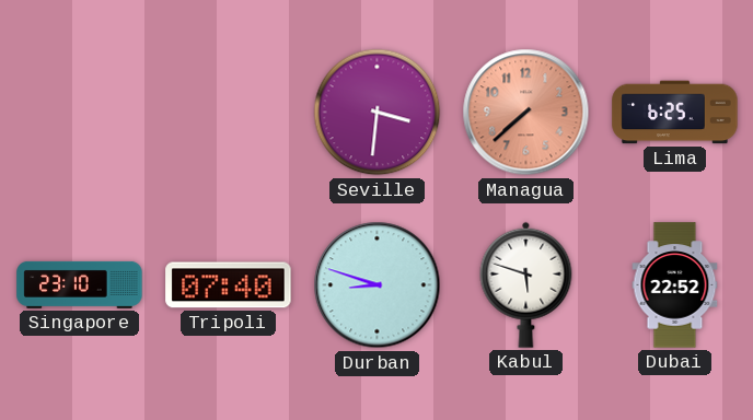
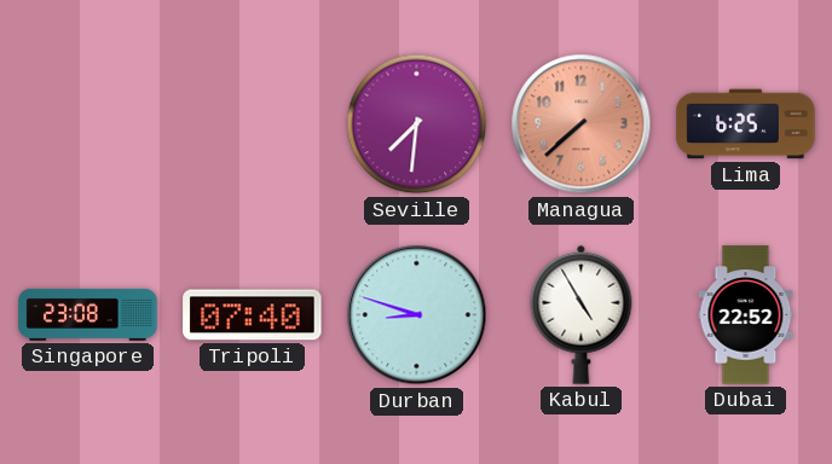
Seville: 3:31 -> 7:31 (417, 124)
Singapore: 23:10 -> 23:08 (88, 314)
Kabul: 5:48 -> 4:55 (582, 314)
